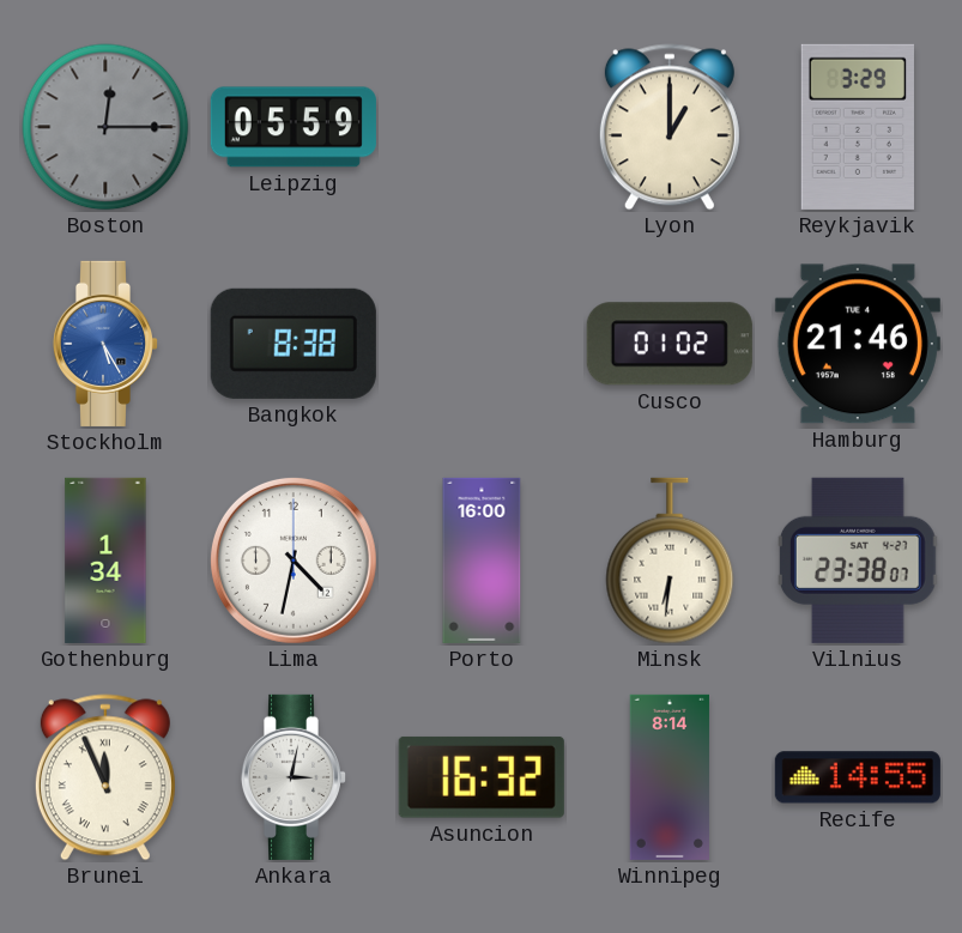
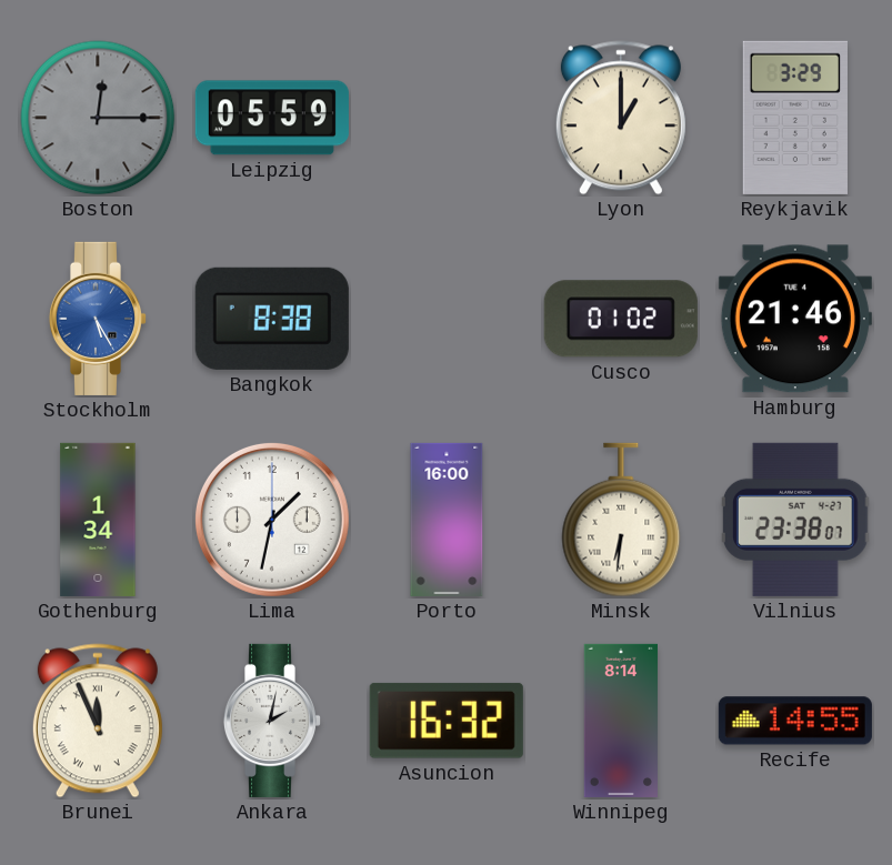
Lima: 4:32 -> 1:32 (272, 520)
Ankara: 3:02 -> 2:02 (272, 721)
